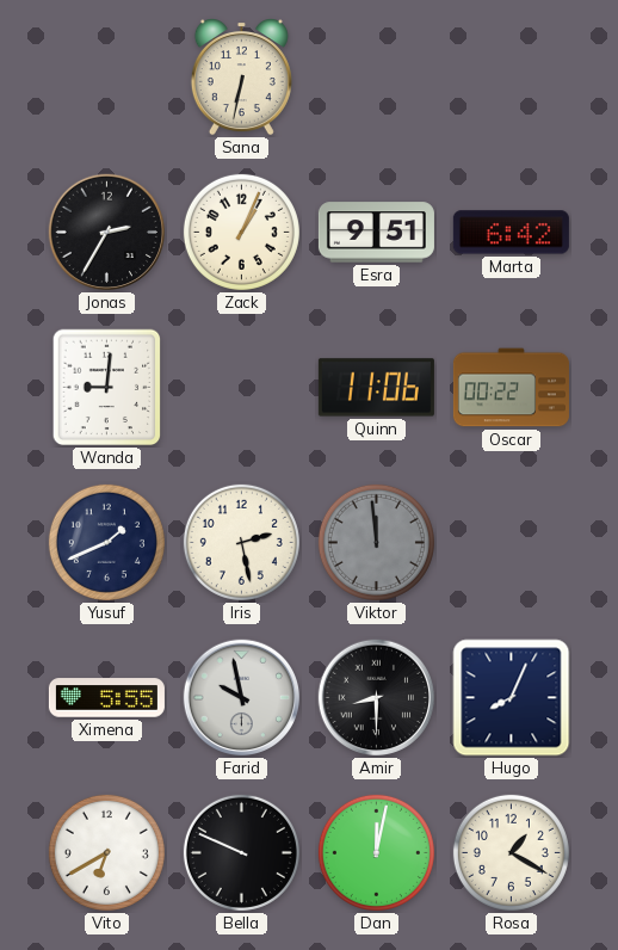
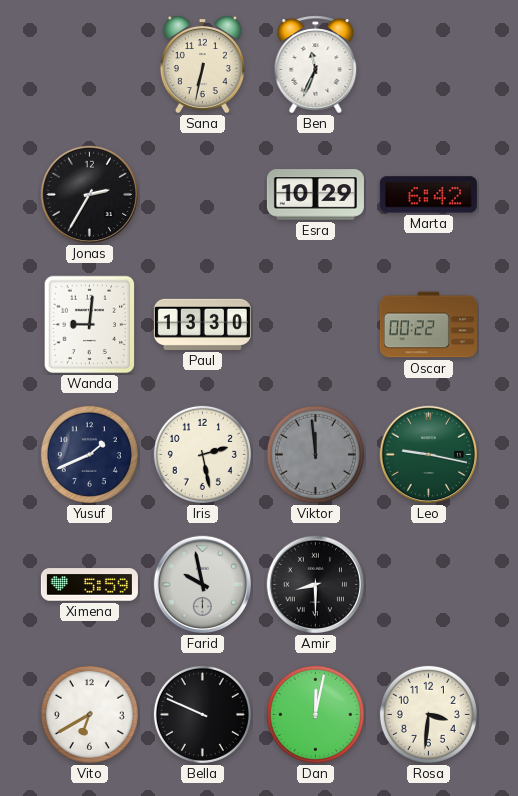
Ben: none -> 11:34 (316, 65)
Zack: 1:04 -> none (241, 232)
Esra: 9:51 -> 10:29 (315, 195)
Paul: none -> 13:30 (202, 324)
Quinn: 11:06 -> none (376, 388)
Leo: none -> 9:17 (429, 455)
Ximena: 5:55 -> 5:59 (89, 585)
Hugo: 8:04 -> none (512, 698)
Rosa: 1:20 -> 3:31 (428, 714)
